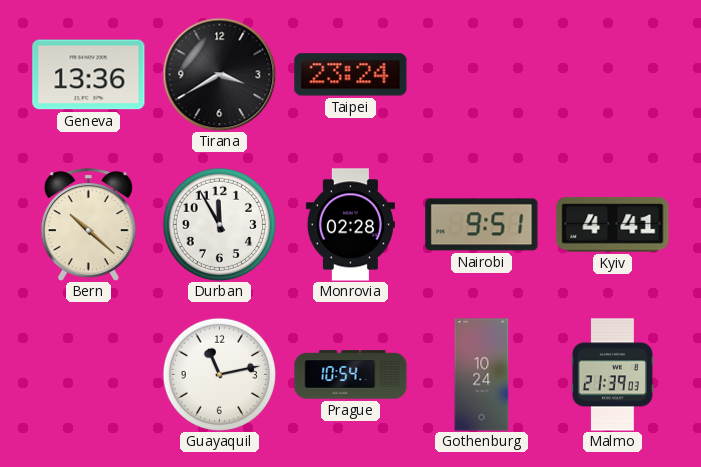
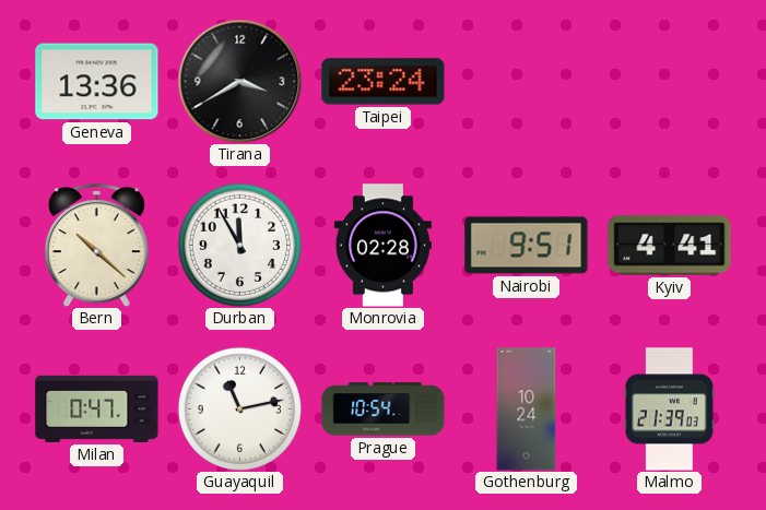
Milan: none -> 0:47 (97, 408)
